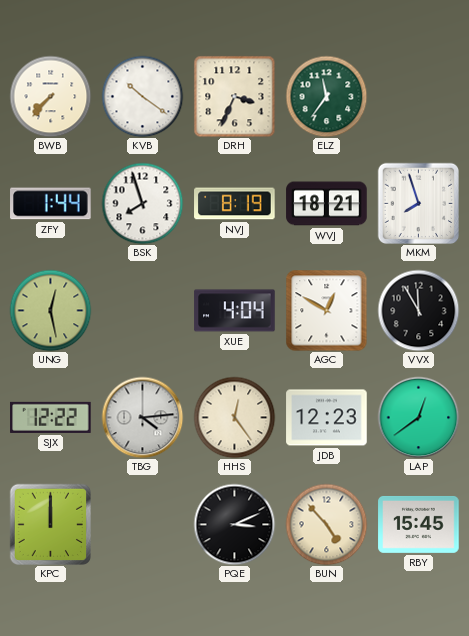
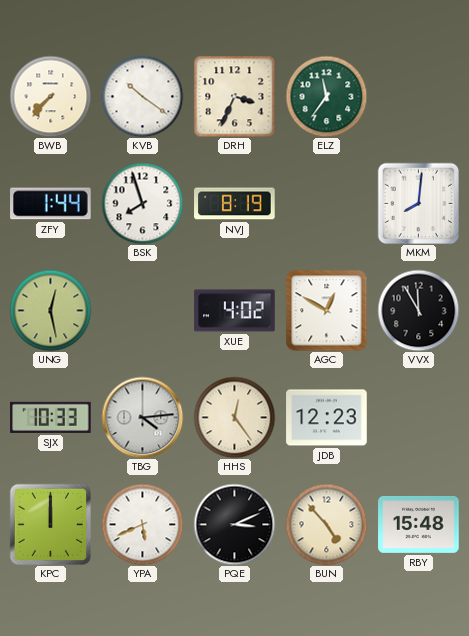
WVJ: 18:21 -> none (327, 204)
MKM: 7:57 -> 8:01 (418, 203)
XUE: 4:04 -> 4:02 (235, 311)
SJX: 12:22 -> 10:33 (51, 417)
LAP: 12:39 -> none (418, 417)
YPA: none -> 5:41 (142, 524)
RBY: 15:45 -> 15:48 (419, 524)
